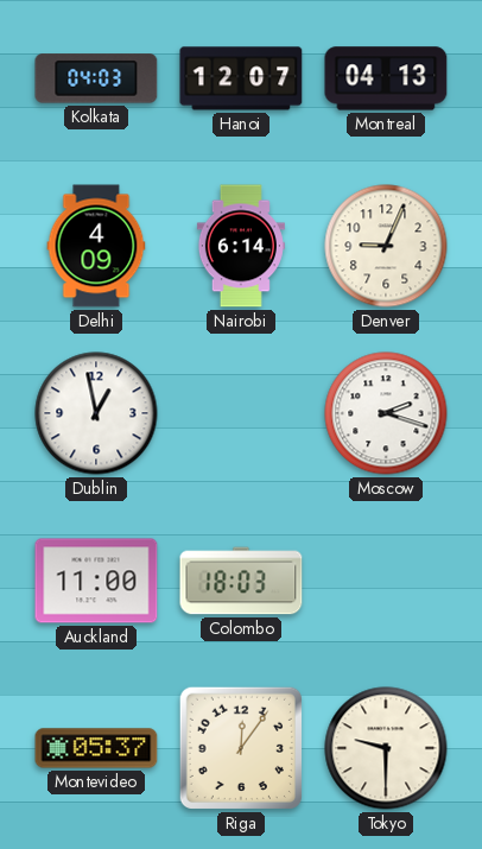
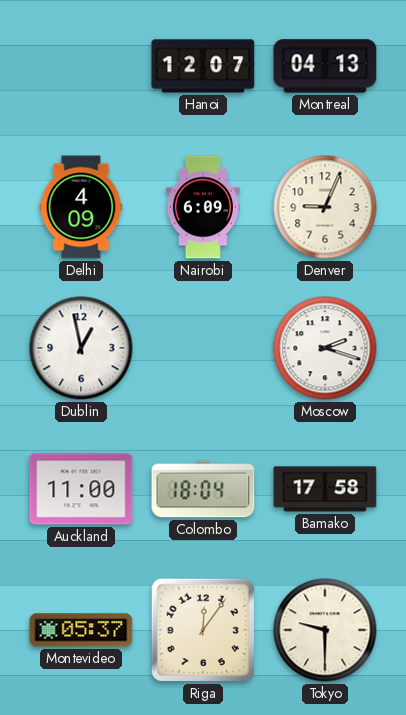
Kolkata: 04:03 -> none (96, 78)
Nairobi: 6:14 -> 6:09 (203, 207)
Colombo: 18:03 -> 18:04 (203, 489)
Bamako: none -> 17:58 (325, 489)
